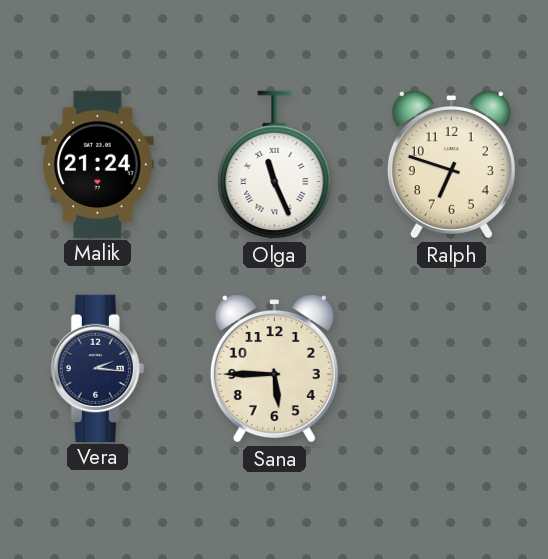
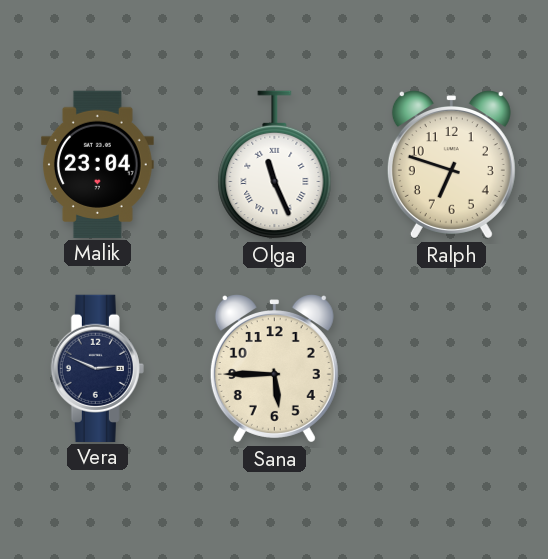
Malik: 21:24 -> 23:04 (97, 164)
Vera: 2:16 -> 2:49 (97, 368)
